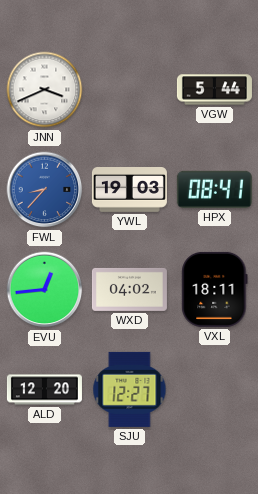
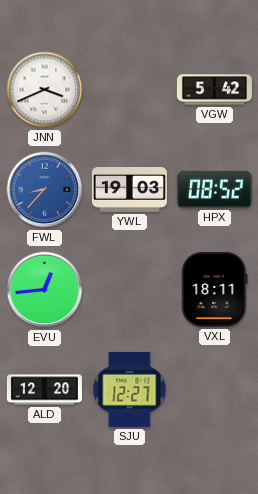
VGW: 5:44 -> 5:42 (214, 90)
HPX: 08:41 -> 08:52 (214, 189)
WXD: 04:02 -> none (129, 289)
